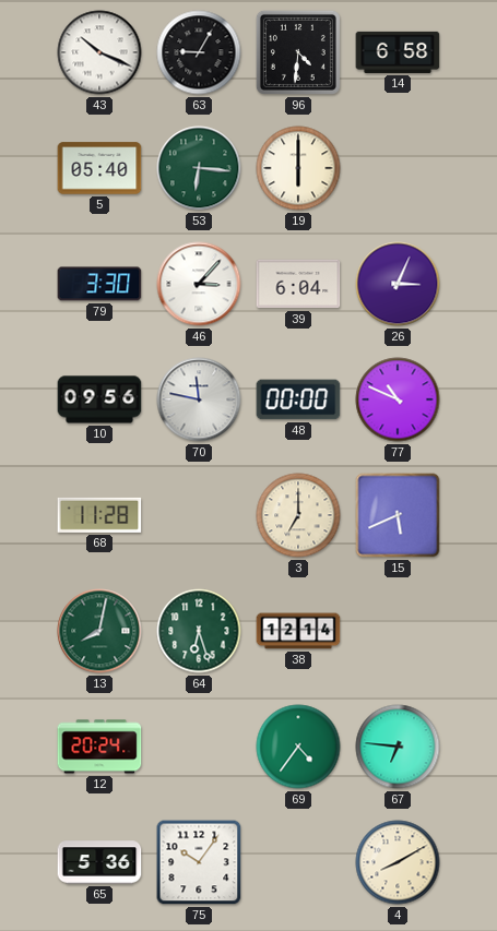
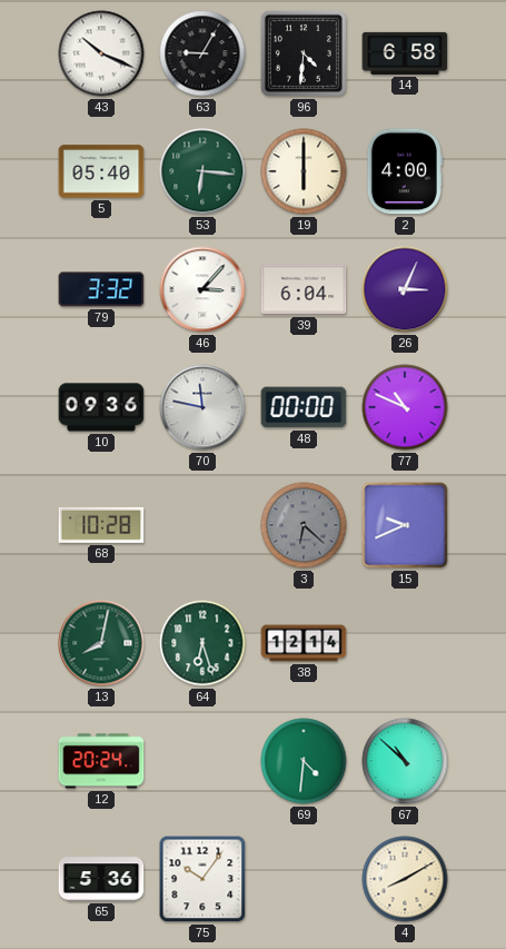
2: none -> 4:00 (405, 171)
79: 3:30 -> 3:32 (101, 289)
10: 09:56 -> 09:36 (101, 407)
68: 11:28 -> 10:28 (101, 525)
3: 7:00 -> 6:22 (304, 525)
3 dial: cream -> grey (304, 525)
15: 5:41 -> 9:41 (405, 525)
69: 4:36 -> 4:31 (304, 761)
67: 6:46 -> 10:52 (405, 761)
